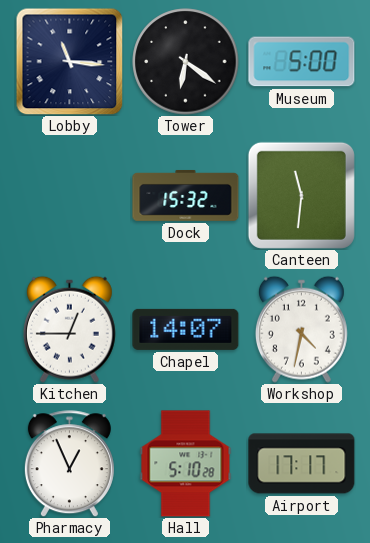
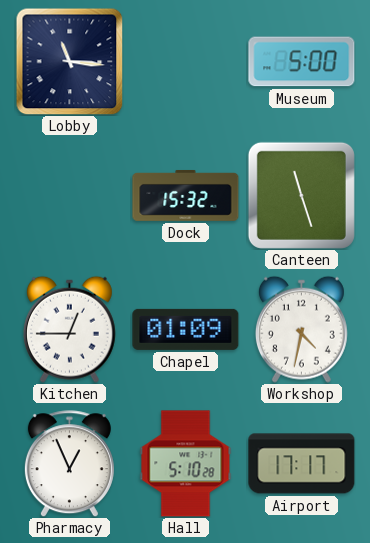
Tower: 6:21 -> none (186, 62)
Canteen: 11:31 -> 11:27 (301, 195)
Chapel: 14:07 -> 01:09 (186, 329)
